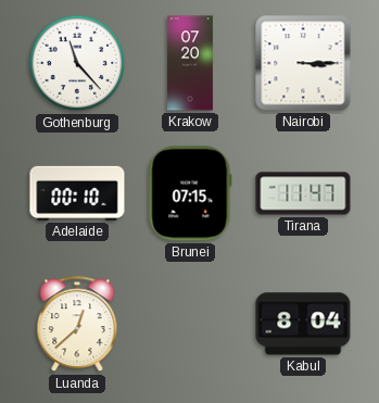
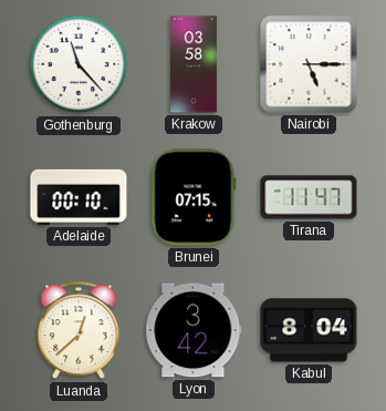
Krakow: 07:20 -> 03:58 (194, 64)
Nairobi: 3:15 -> 5:15 (309, 64)
Lyon: none -> 3:42 (194, 330)
